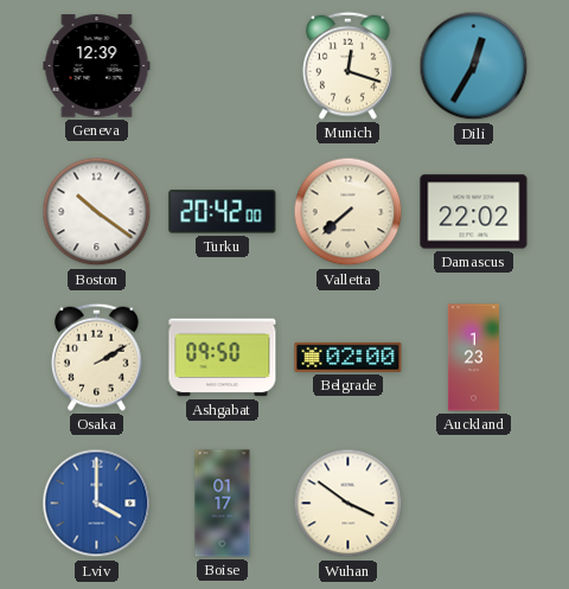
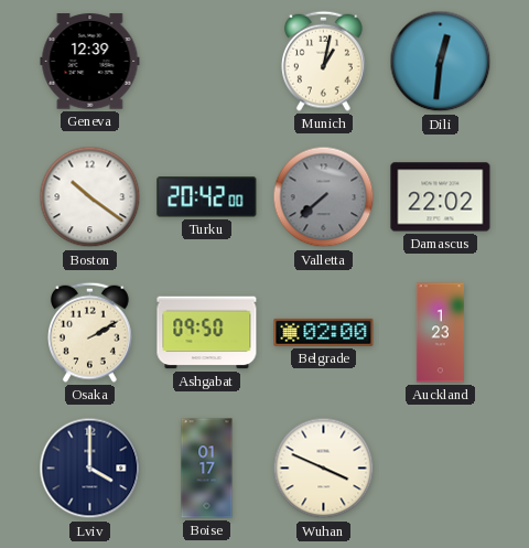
Munich: 12:18 -> 1:02 (324, 61)
Dili: 12:35 -> 12:31 (441, 62)
Valletta dial: cream -> grey (324, 197)
Lviv dial: blue -> navy (90, 469)
Wuhan: 3:51 -> 3:49 (324, 469)
